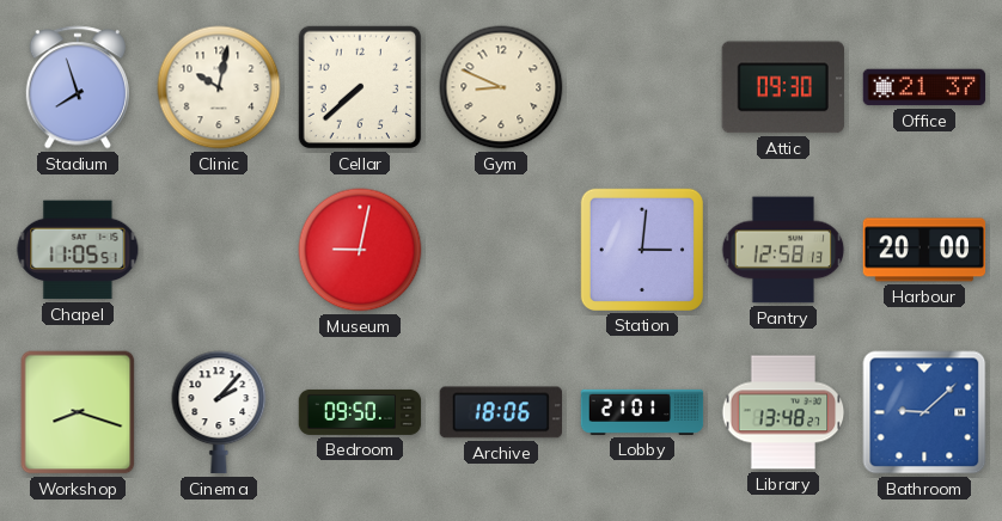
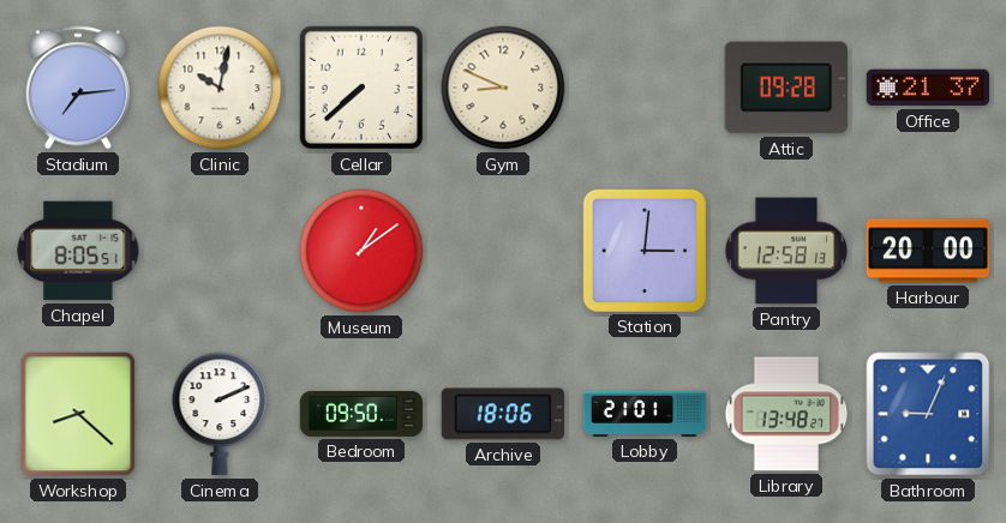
Stadium: 7:57 -> 7:14 (78, 88)
Attic: 09:30 -> 09:28 (786, 88)
Chapel: 11:05 -> 8:05 (78, 251)
Museum: 9:02 -> 1:09 (361, 251)
Workshop: 8:18 -> 8:22 (78, 414)
Cinema: 2:07 -> 2:11 (220, 414)
Bathroom: 9:08 -> 9:04 (928, 414)
